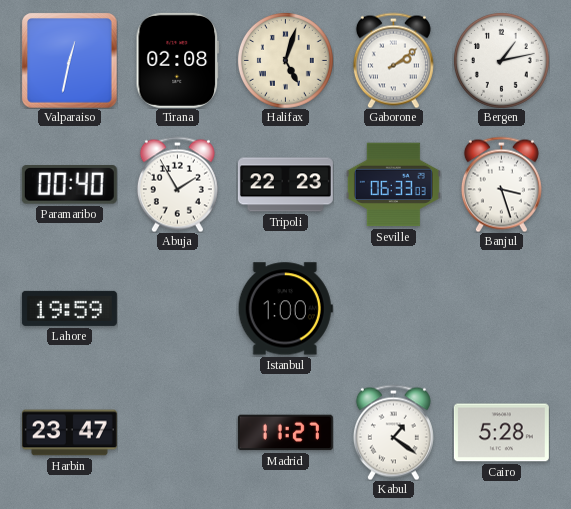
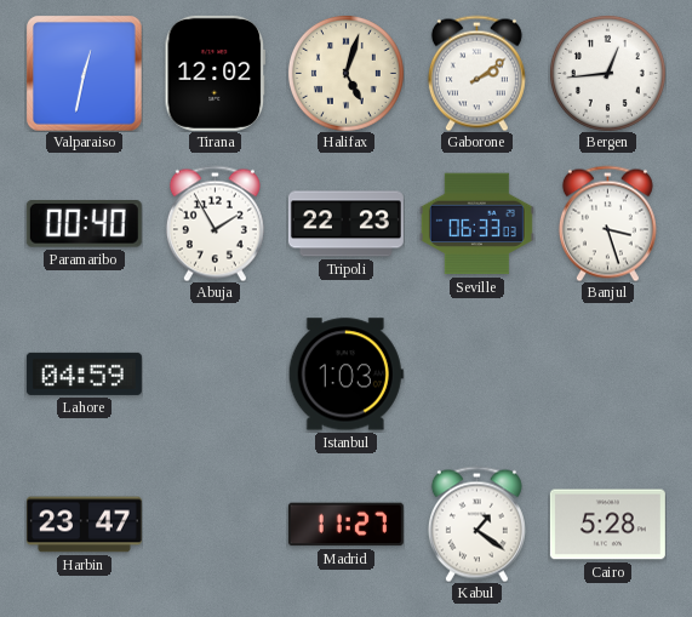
Tirana: 02:08 -> 12:02 (216, 73)
Bergen: 1:13 -> 12:44 (607, 73)
Lahore: 19:59 -> 04:59 (84, 373)
Istanbul: 1:00 -> 1:03 (345, 375)
